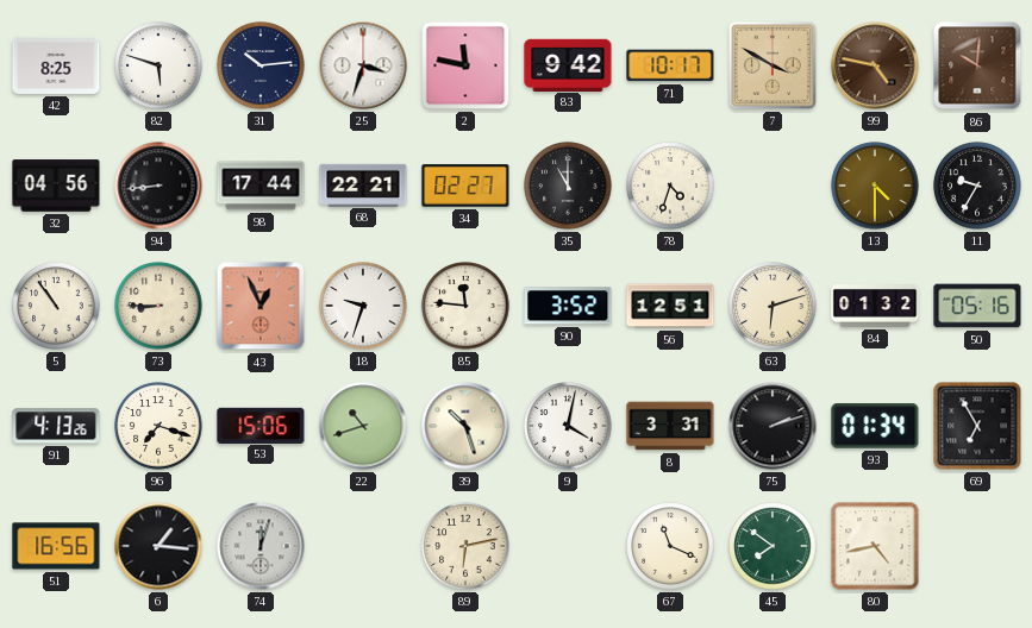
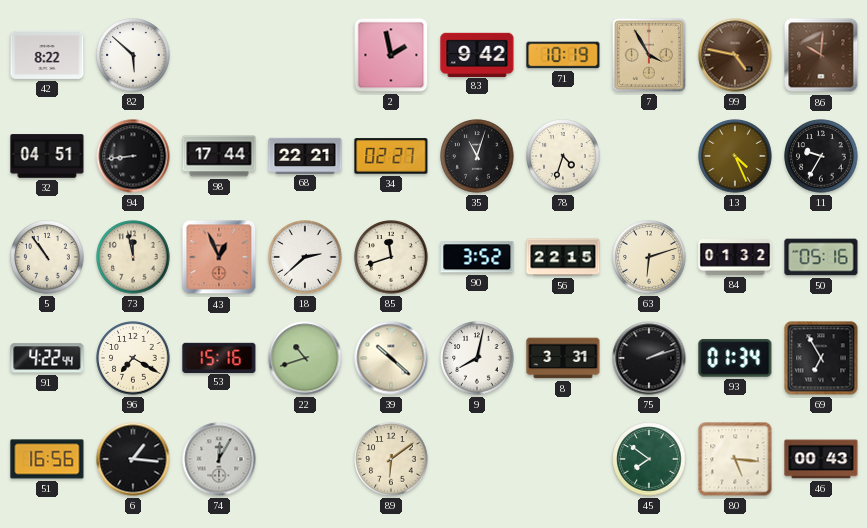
42: 8:25 -> 8:22 (47, 55)
82: 5:48 -> 5:52 (133, 55)
31: 10:14 -> none (261, 65)
25: 3:33 -> none (363, 65)
2: 11:47 -> 1:58 (391, 55)
71: 10:17 -> 10:19 (563, 55)
7: 3:50 -> 3:55 (649, 55)
32: 04:56 -> 04:51 (47, 156)
35: 11:00 -> 11:03 (477, 156)
13: 4:30 -> 4:26 (735, 156)
73: 8:45 -> 11:58 (133, 257)
18: 9:33 -> 2:38 (305, 257)
85: 11:46 -> 11:42 (391, 257)
56: 12:51 -> 22:15 (563, 257)
91: 4:13 -> 4:22 (47, 358)
96: 7:18 -> 7:20 (133, 358)
53: 15:06 -> 15:16 (219, 357)
39: 10:27 -> 10:22 (391, 358)
9: 4:02 -> 8:02 (477, 358)
74: 12:03 -> 12:05 (219, 459)
89: 6:13 -> 6:09 (391, 459)
67: 11:19 -> none (670, 546)
80: 4:43 -> 5:16 (735, 459)
46: none -> 00:43 (821, 459)
